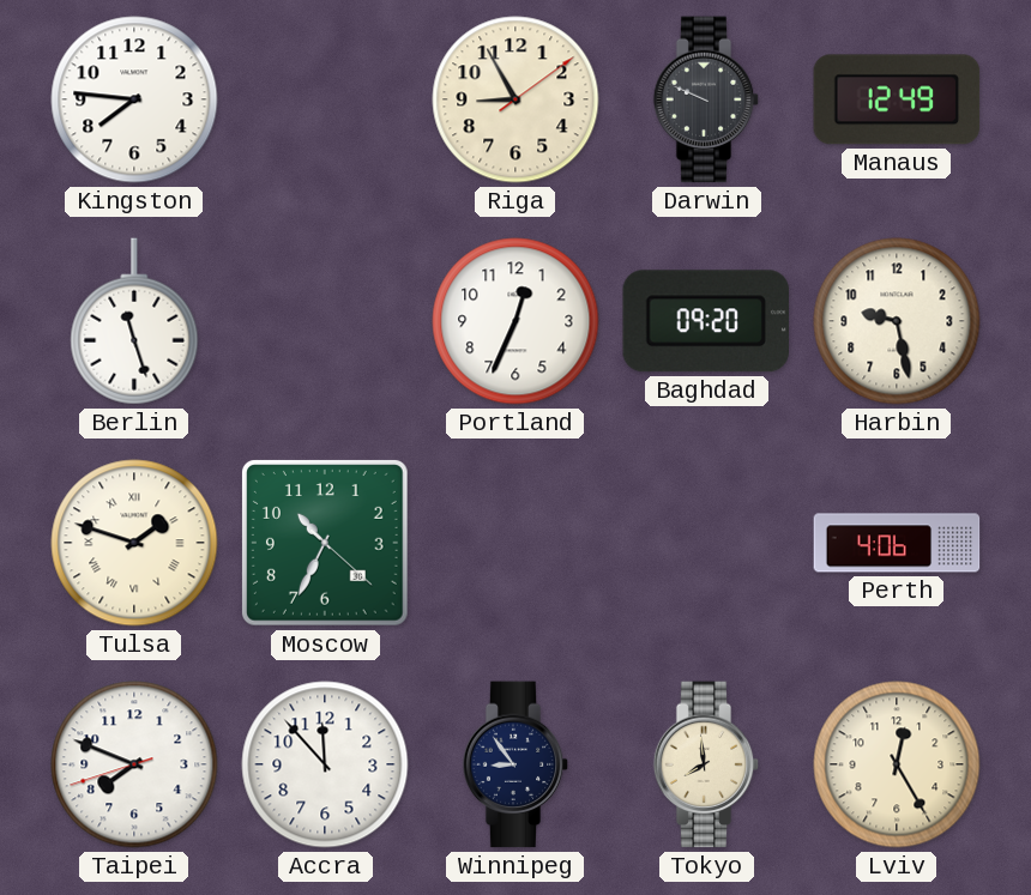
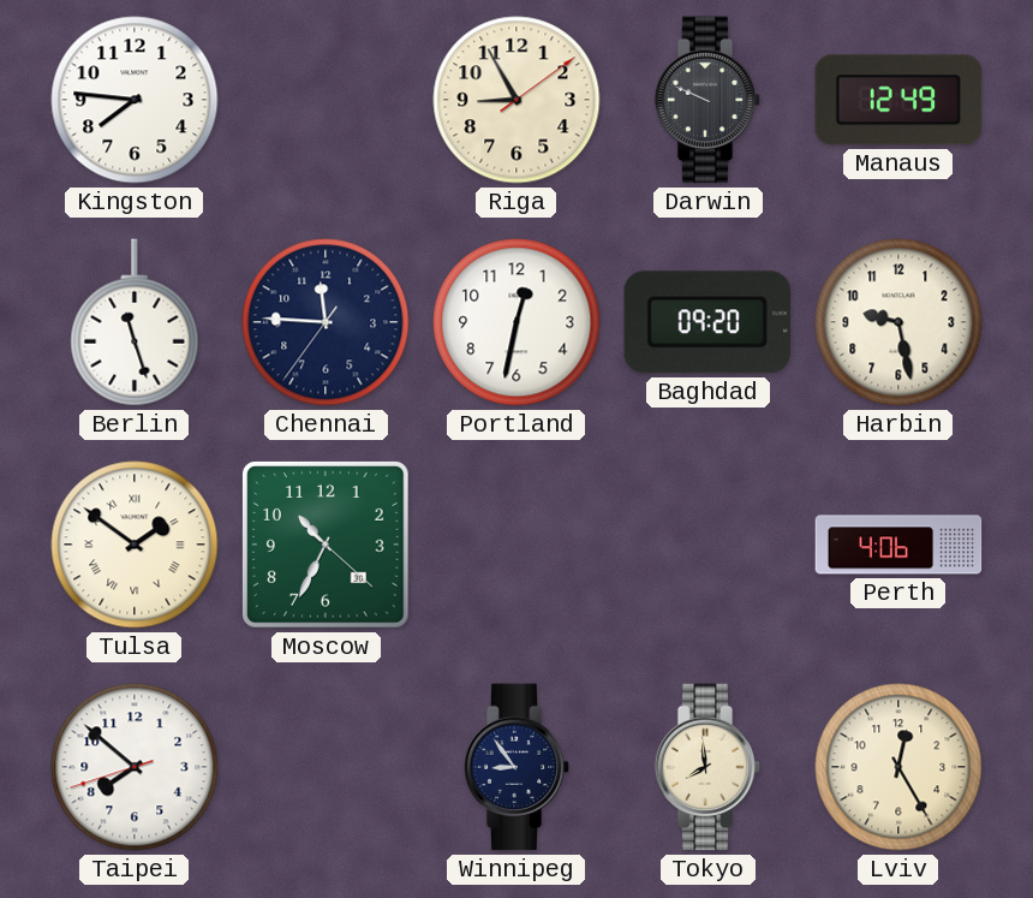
Chennai: none -> 11:45 (326, 322)
Portland: 12:34 -> 12:32 (516, 322)
Tulsa: 1:48 -> 1:51 (135, 545)
Taipei: 7:48 -> 7:51 (135, 767)
Accra: 11:53 -> none (325, 764)
